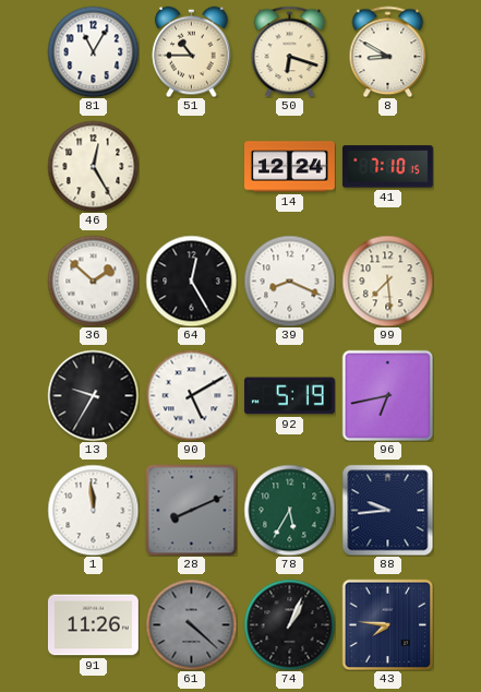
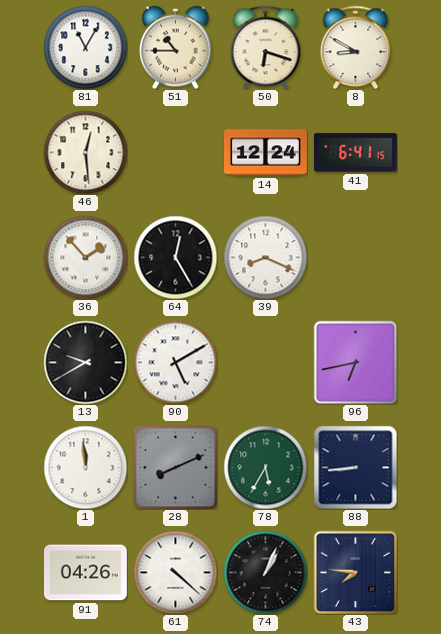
46: 12:25 -> 12:29 (85, 152)
41: 7:10 -> 6:41 (355, 153)
36: 1:52 -> 1:53 (85, 257)
99: 7:29 -> none (387, 281)
13: 9:35 -> 9:40 (85, 362)
92: 5:19 -> none (289, 396)
88: 9:44 -> 8:44 (355, 467)
91: 11:26 -> 04:26 (85, 573)
61 dial: grey -> white (175, 572)
